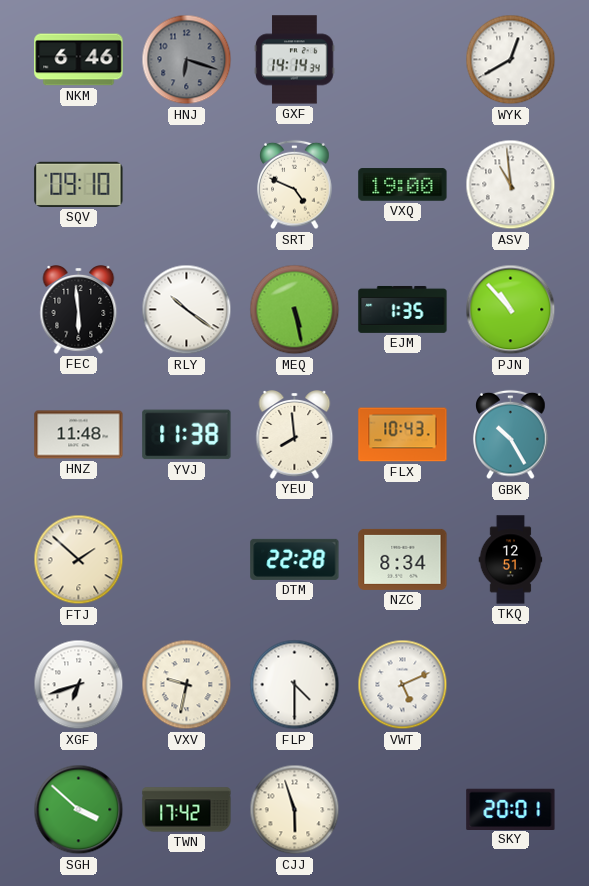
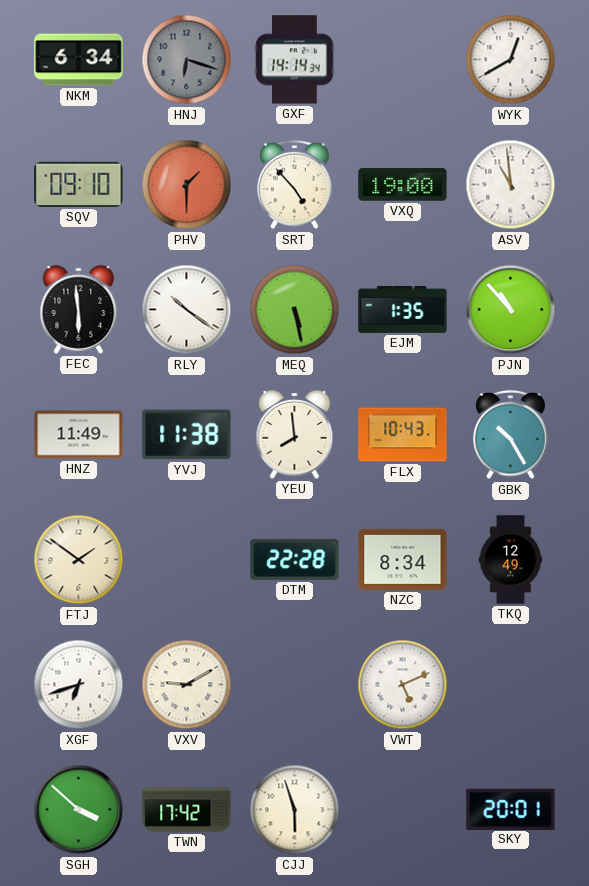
NKM: 6:46 -> 6:34 (79, 60)
PHV: none -> 1:30 (187, 185)
SRT: 4:49 -> 4:53 (295, 185)
HNZ: 11:48 -> 11:49 (79, 435)
FTJ: 1:52 -> 1:51 (79, 560)
TKQ: 12:51 -> 12:49 (511, 560)
VXV: 9:32 -> 9:10 (187, 685)
FLP: 4:30 -> none (295, 685)
